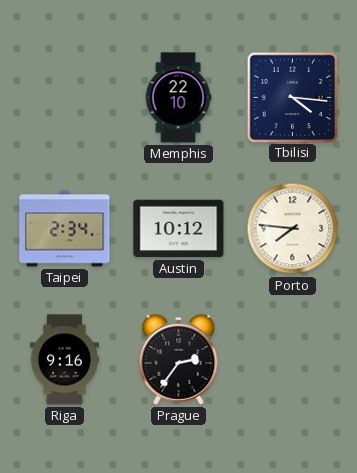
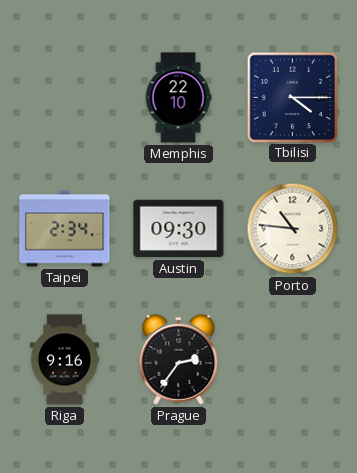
Tbilisi: 4:16 -> 4:15 (292, 97)
Austin: 10:12 -> 09:30 (179, 229)
Porto: 7:46 -> 10:46 (293, 229)
